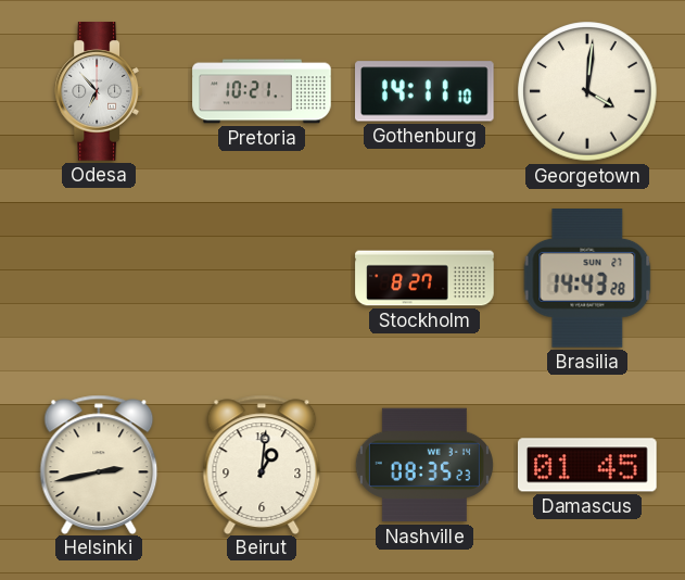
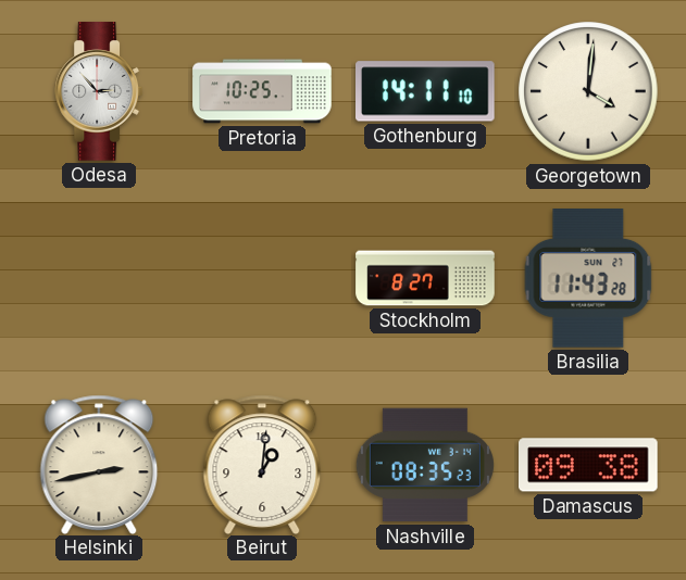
Odesa: 6:53 -> 2:53 (99, 91)
Pretoria: 10:21 -> 10:25 (262, 91)
Brasilia: 14:43 -> 11:43 (588, 278)
Damascus: 01:45 -> 09:38 (589, 465)
